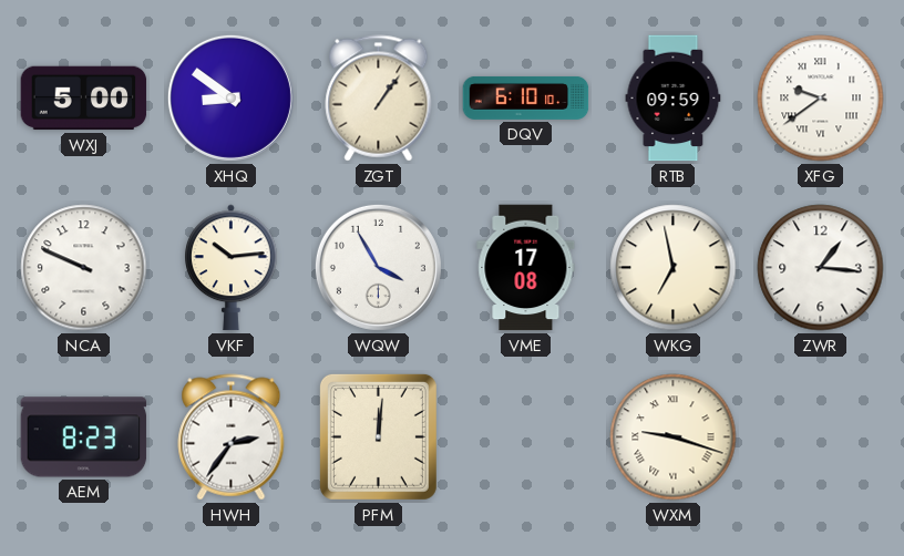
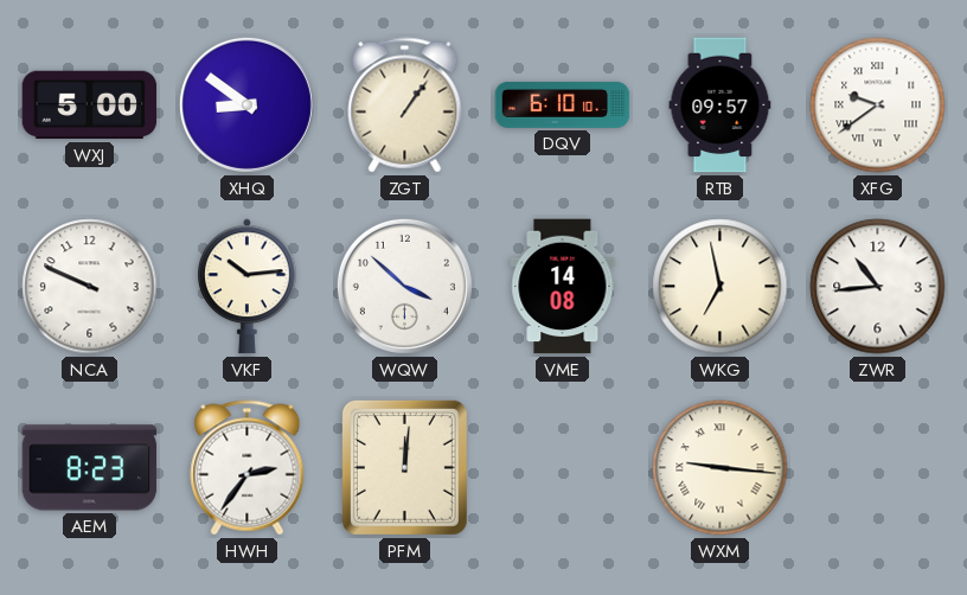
RTB: 09:59 -> 09:57 (721, 105)
WQW: 3:55 -> 3:52 (404, 286)
VME: 17:08 -> 14:08 (563, 287)
ZWR: 1:16 -> 10:44 (878, 287)
WXM: 9:18 -> 9:16 (721, 468)
